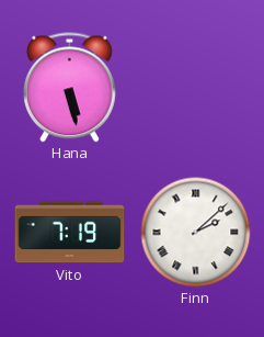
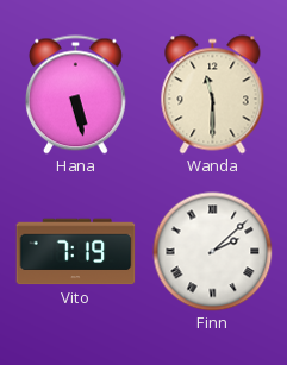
Wanda: none -> 11:30 (213, 95)
